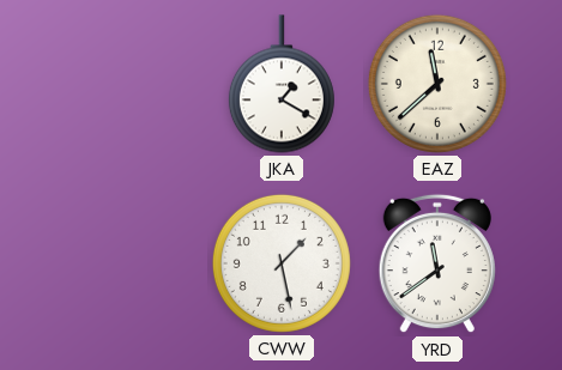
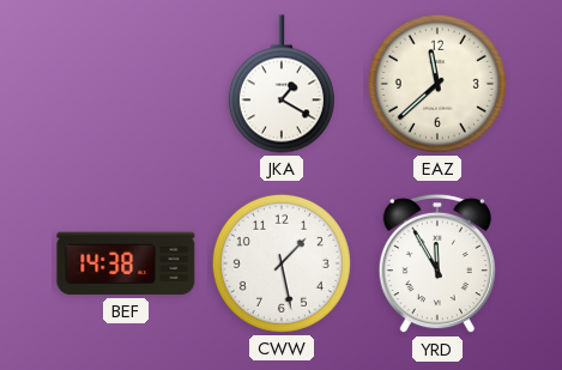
BEF: none -> 14:38 (126, 263)
YRD: 11:39 -> 11:55 (437, 263)
